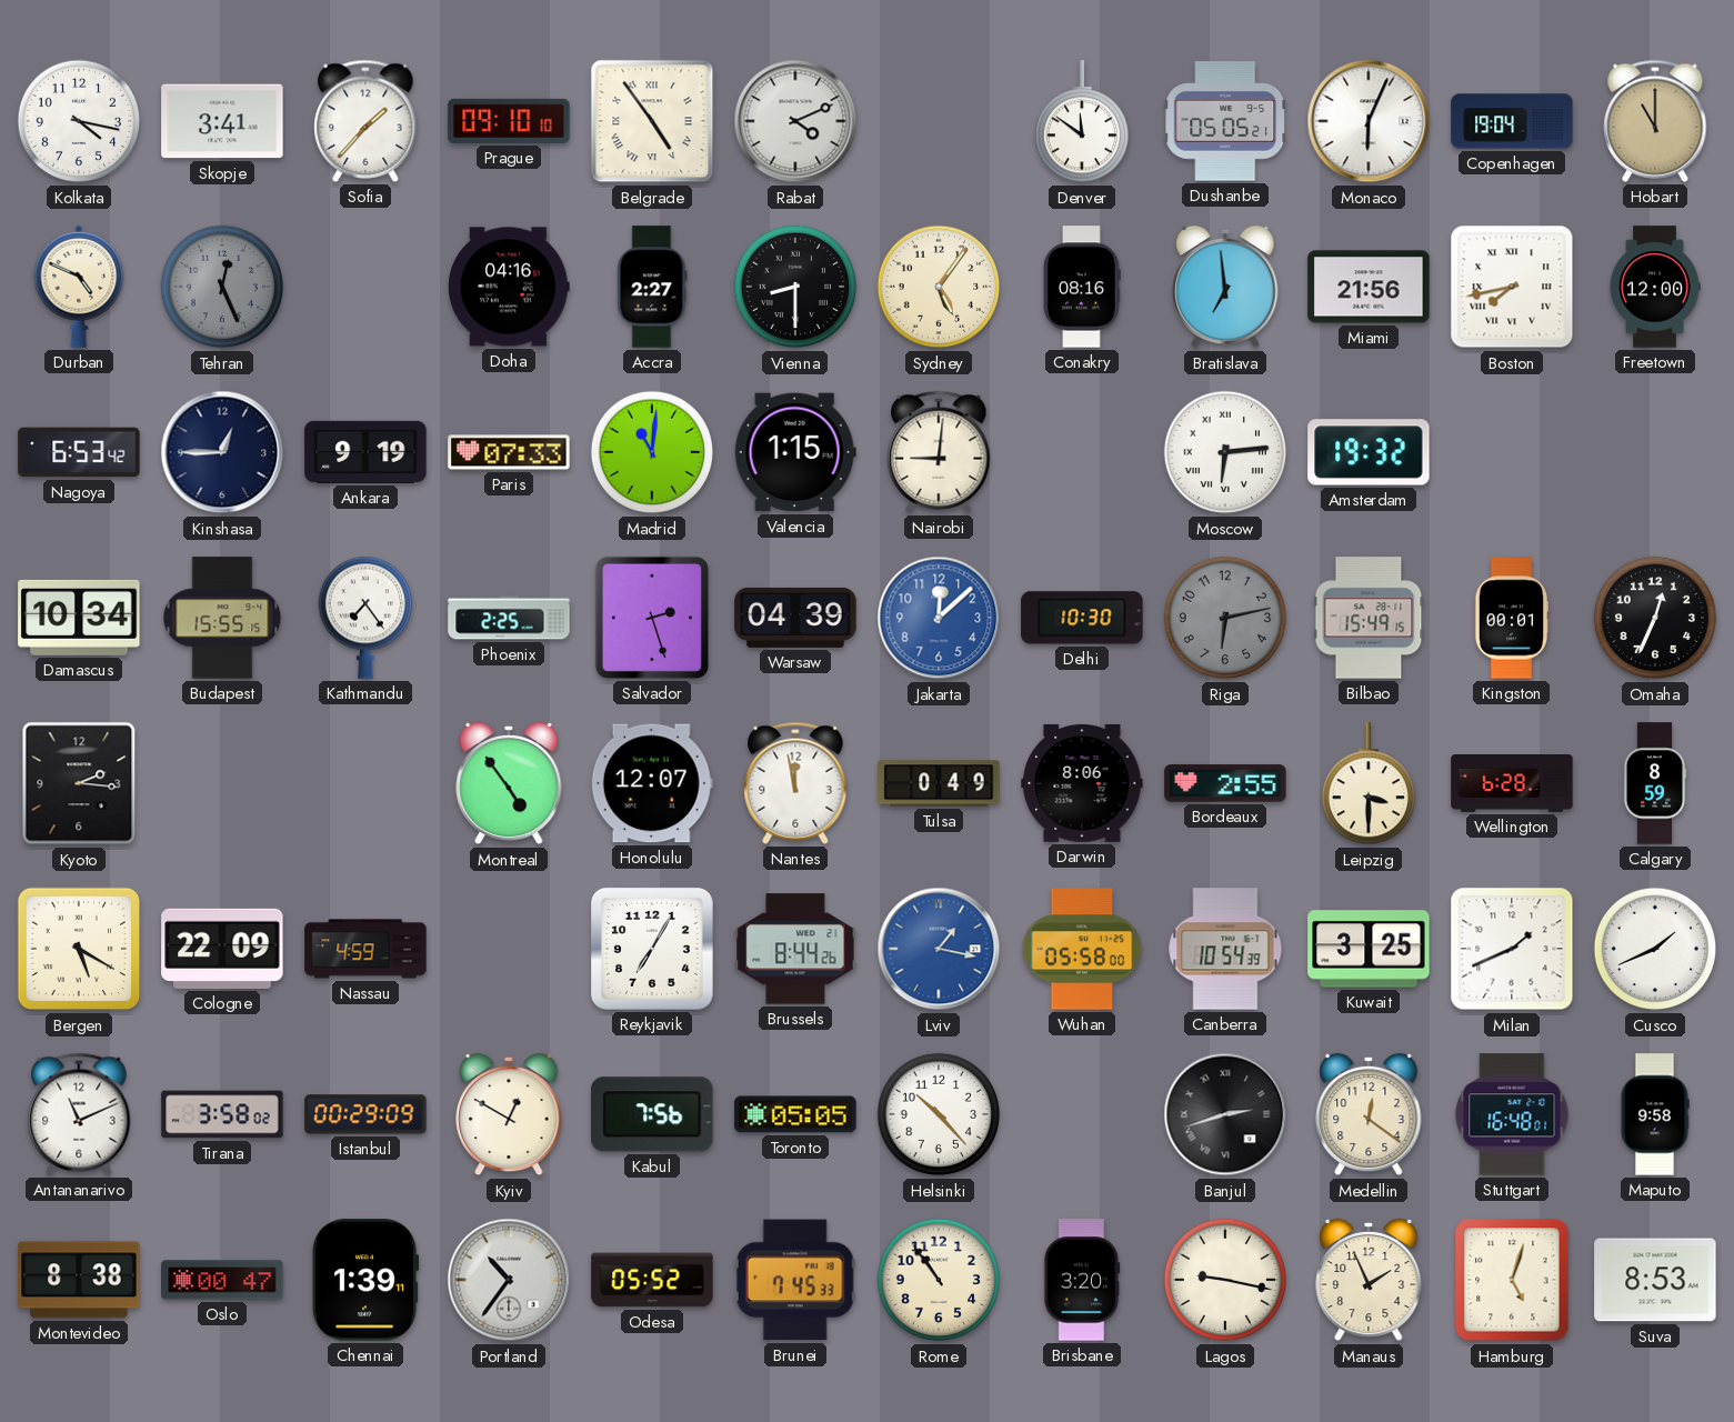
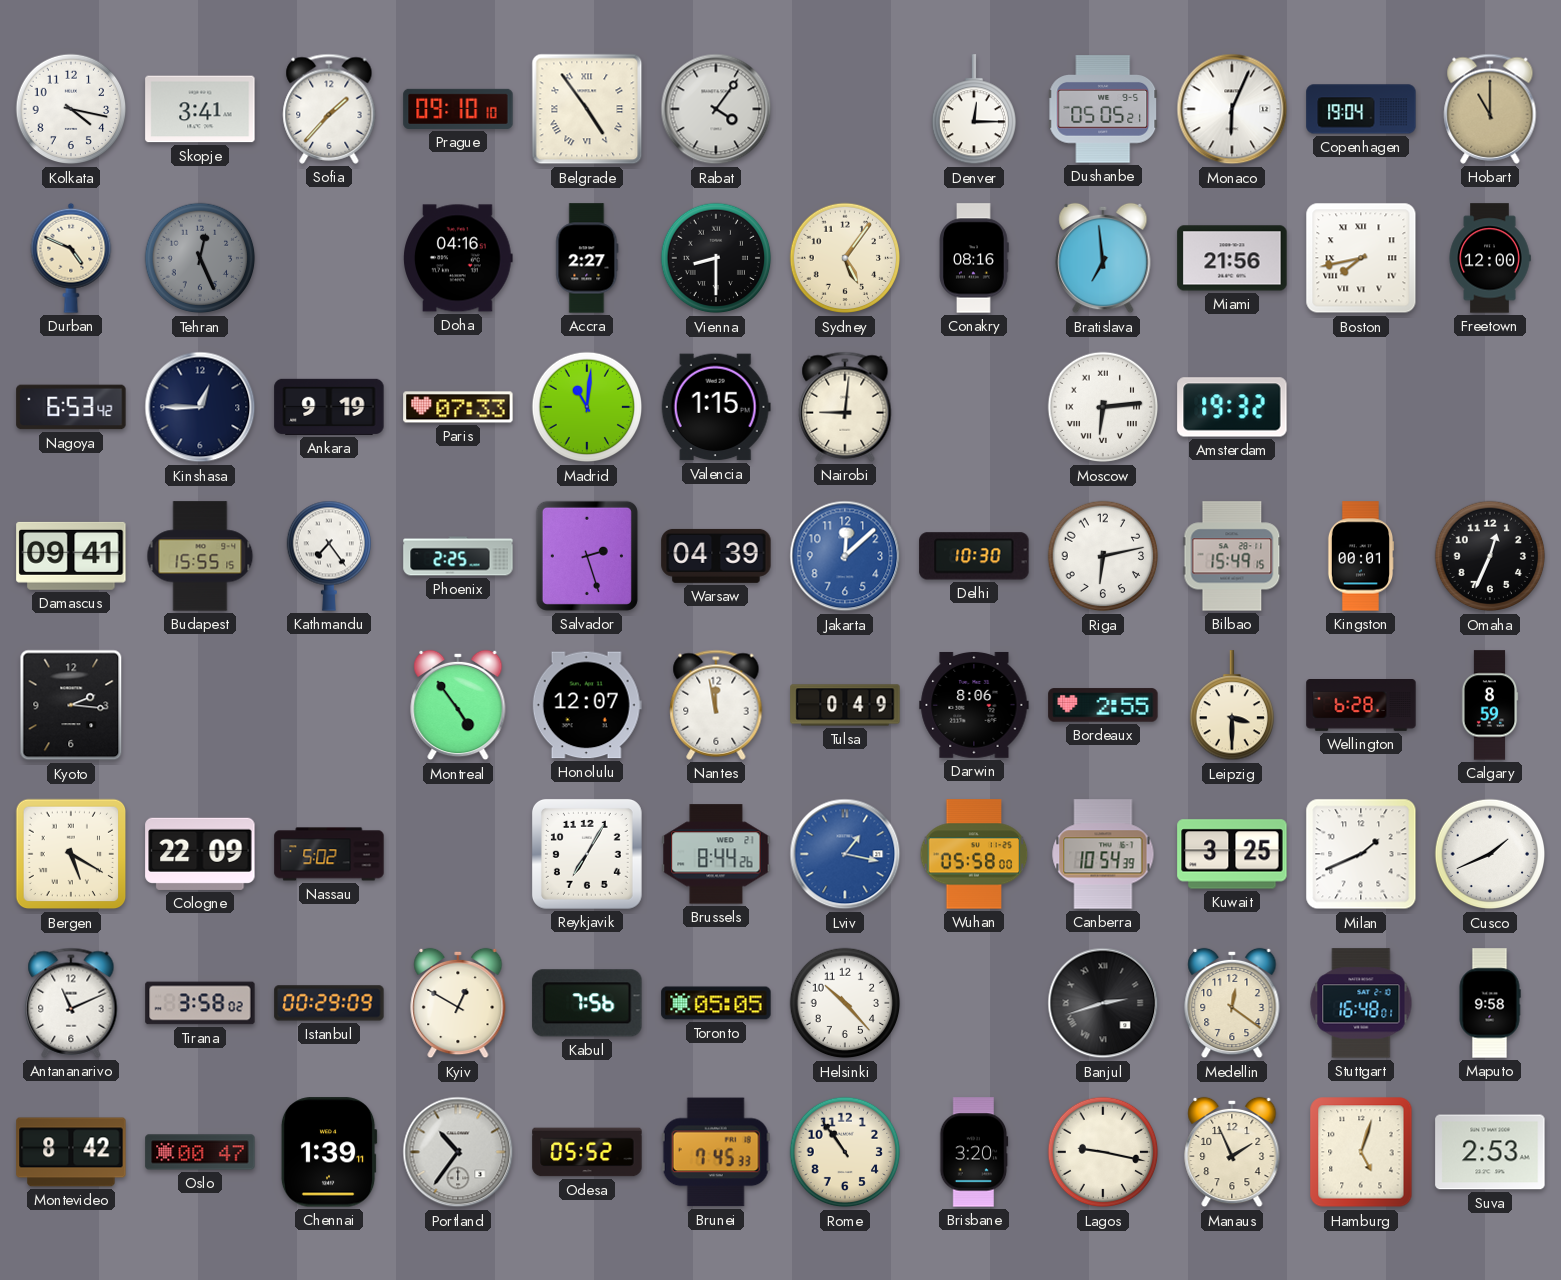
Rabat: 4:11 -> 4:06 (716, 109)
Denver: 11:51 -> 12:15 (973, 110)
Damascus: 10:34 -> 09:41 (71, 556)
Riga dial: grey -> white (1103, 556)
Nassau: 4:59 -> 5:02 (329, 854)
Montevideo: 8:38 -> 8:42 (71, 1152)
Suva: 8:53 -> 2:53 (1490, 1152)
